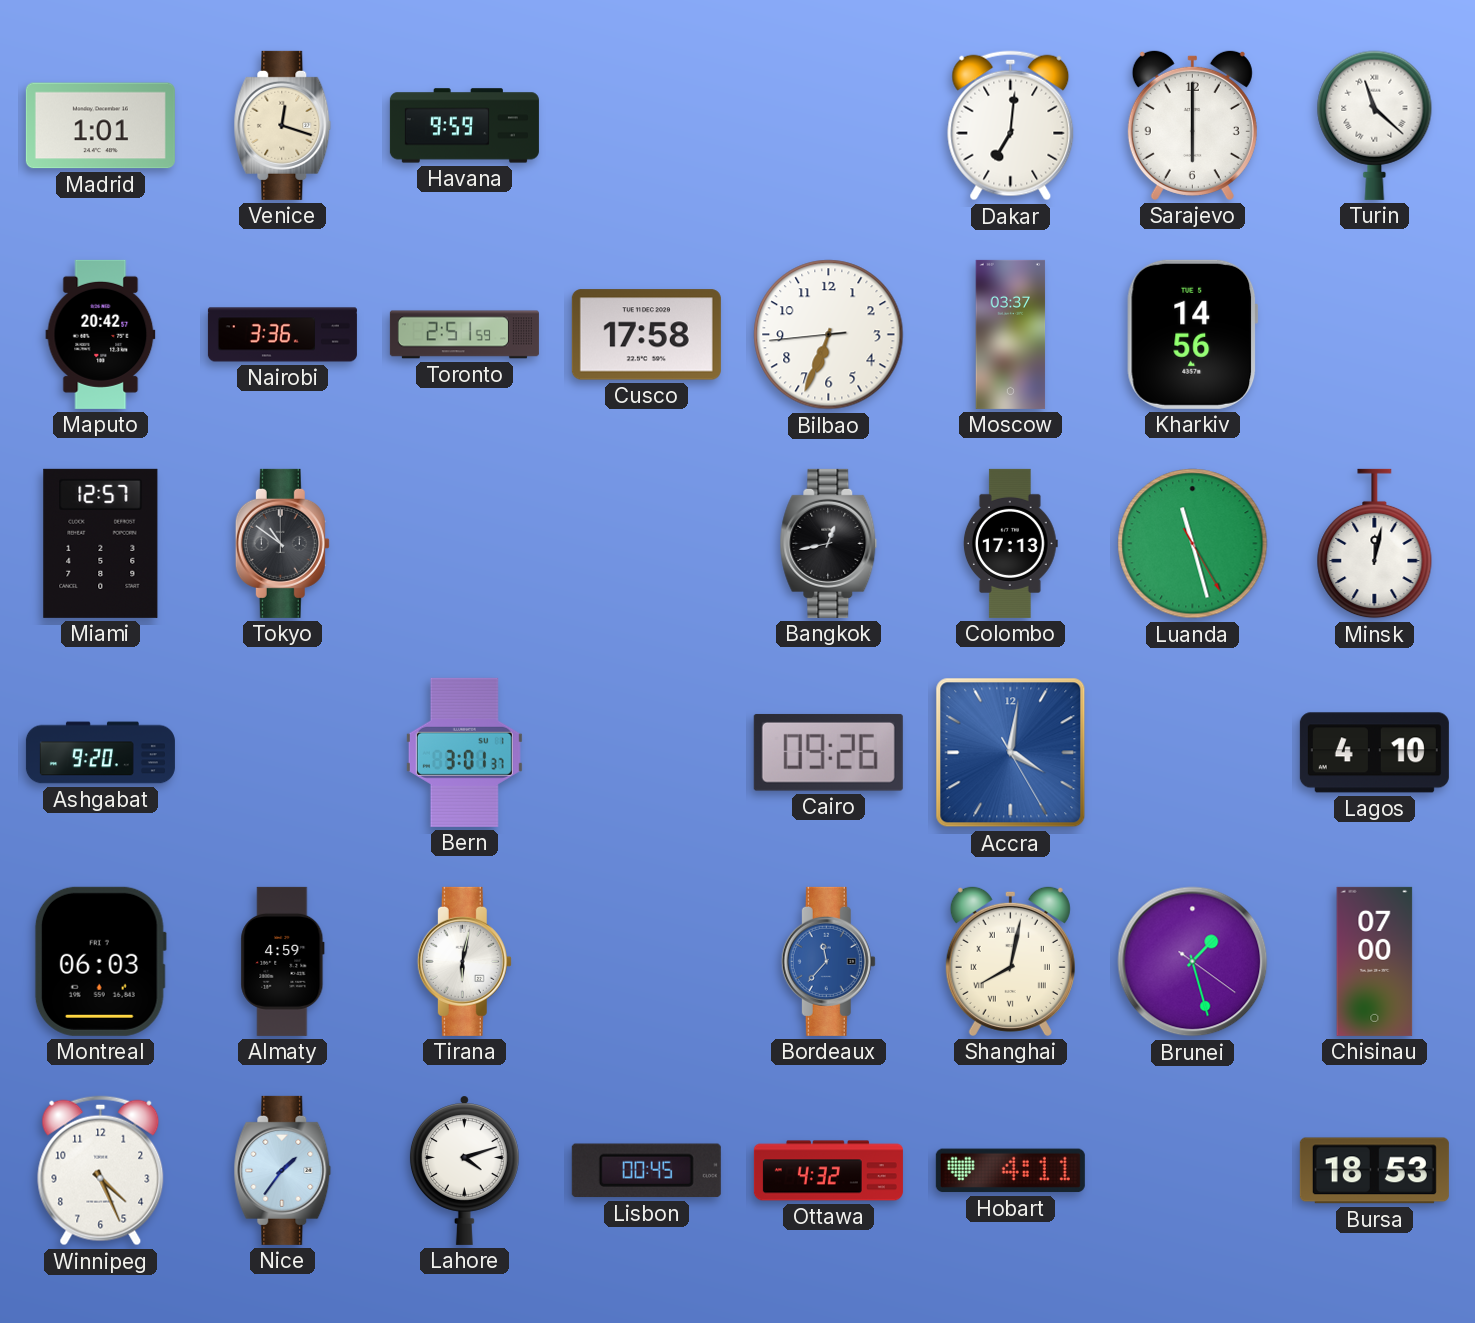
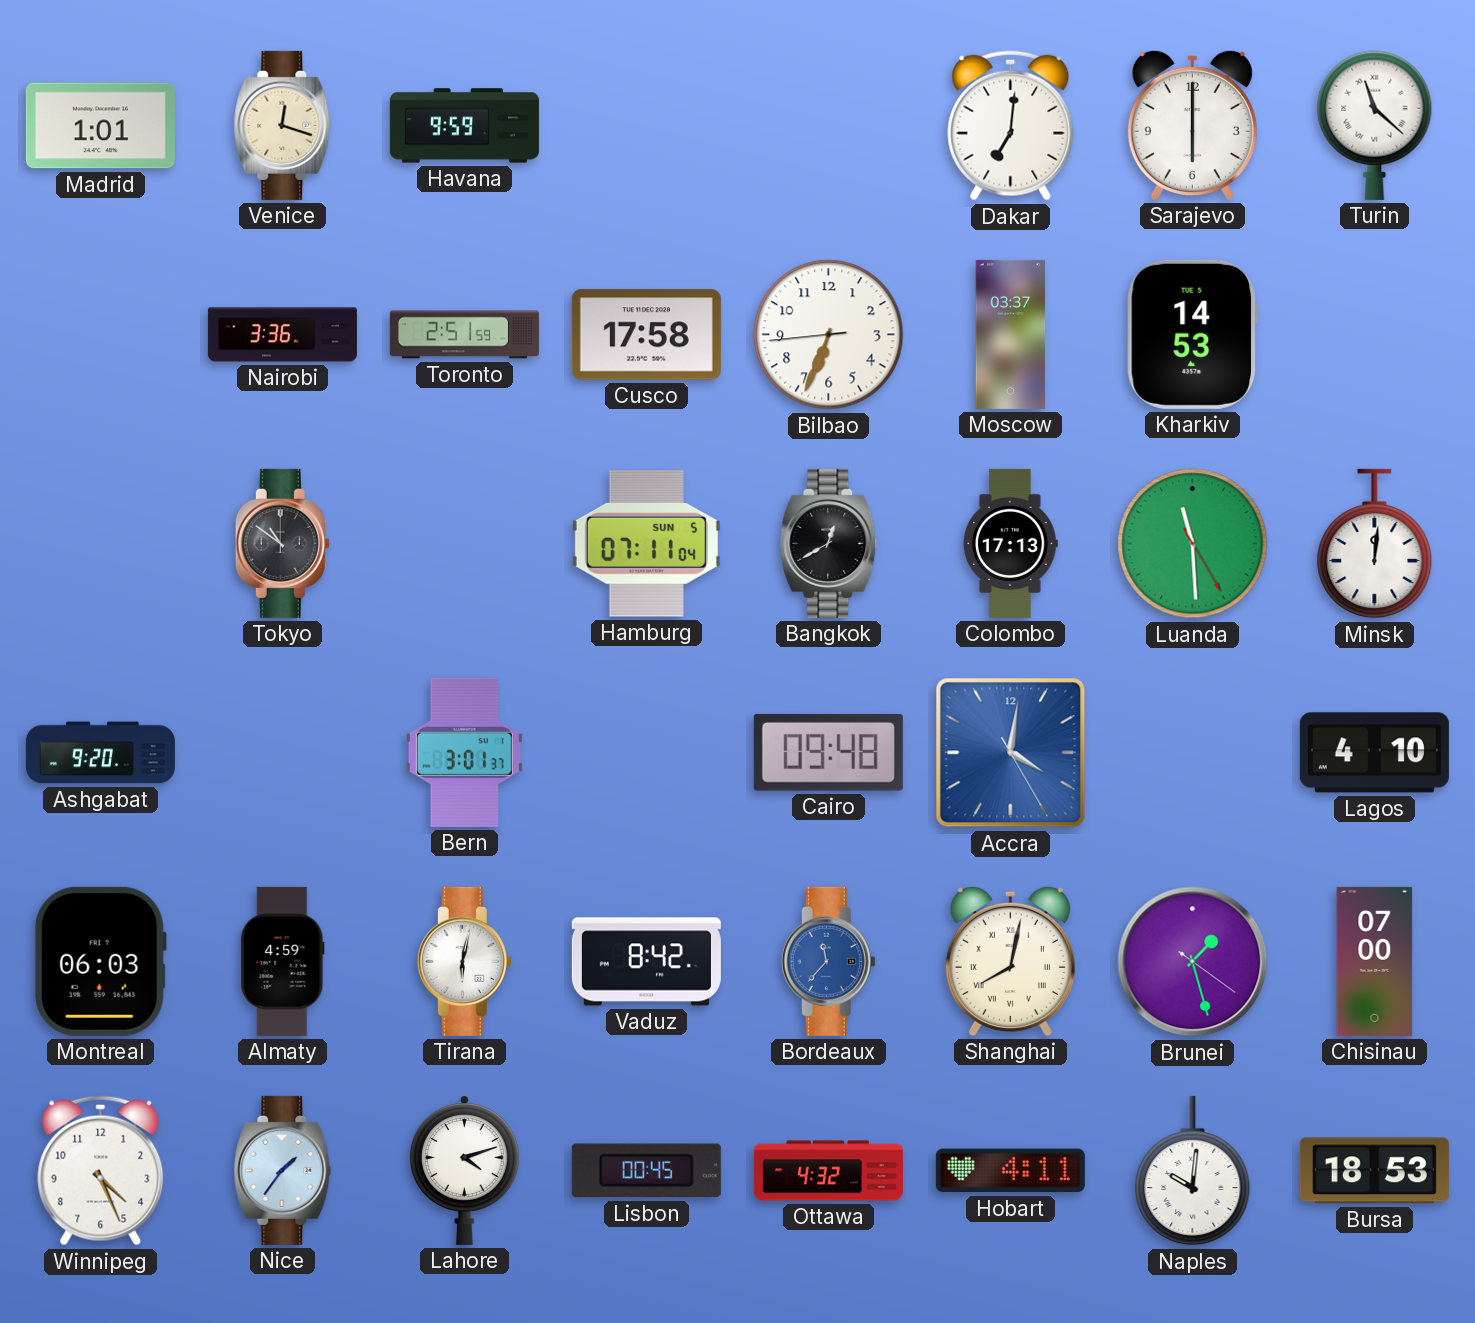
Maputo: 20:42 -> none (101, 334)
Kharkiv: 14:56 -> 14:53 (1193, 334)
Miami: 12:57 -> none (101, 543)
Hamburg: none -> 07:11 (646, 544)
Bangkok: 12:43 -> 12:40 (829, 543)
Luanda: 11:27 -> 11:29 (1193, 544)
Minsk: 12:02 -> 12:01 (1375, 544)
Cairo: 09:26 -> 09:48 (828, 753)
Vaduz: none -> 8:42 (646, 962)
Naples: none -> 10:01 (1193, 1171)
